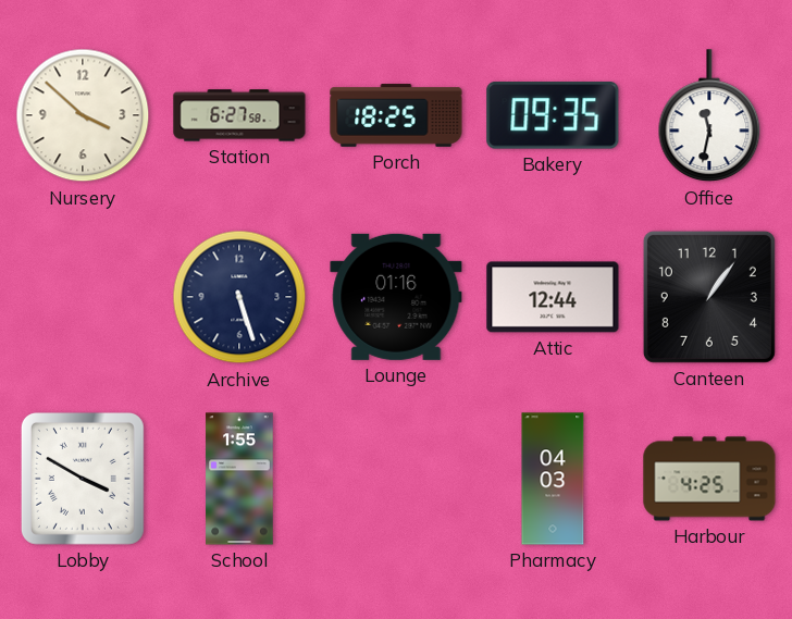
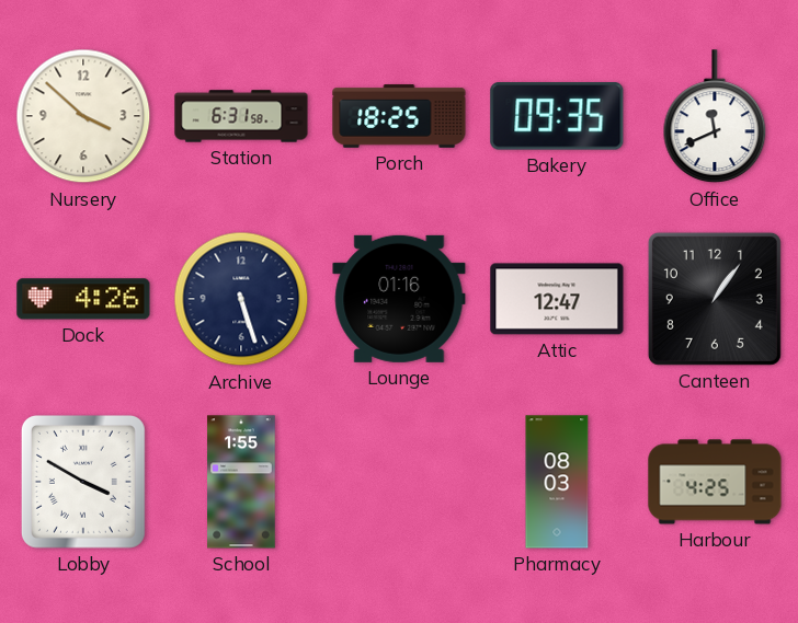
Station: 6:27 -> 6:31 (241, 116)
Office: 11:32 -> 11:41 (715, 117)
Dock: none -> 4:26 (83, 299)
Attic: 12:44 -> 12:47 (557, 299)
Pharmacy: 04:03 -> 08:03 (557, 482)
